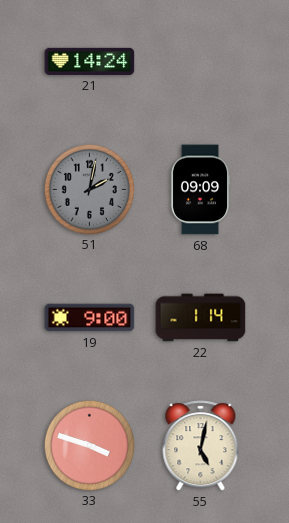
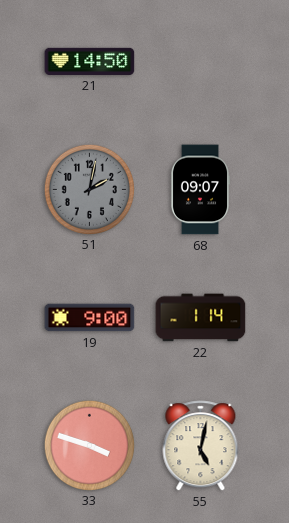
21: 14:24 -> 14:50 (90, 61)
68: 09:09 -> 09:07 (199, 190)
